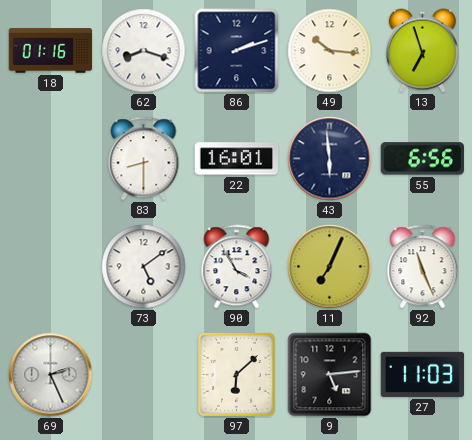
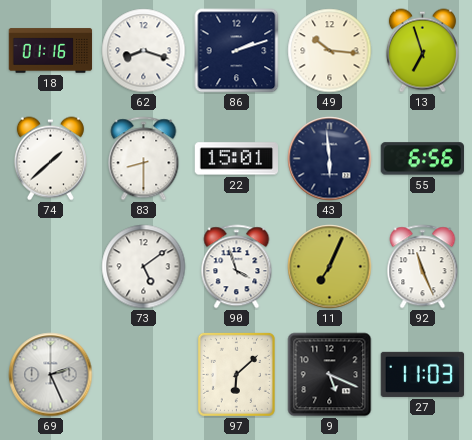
74: none -> 1:38 (50, 159)
22: 16:01 -> 15:01 (237, 159)
90: 3:55 -> 3:57 (237, 267)
9: 5:14 -> 5:19 (330, 375)
